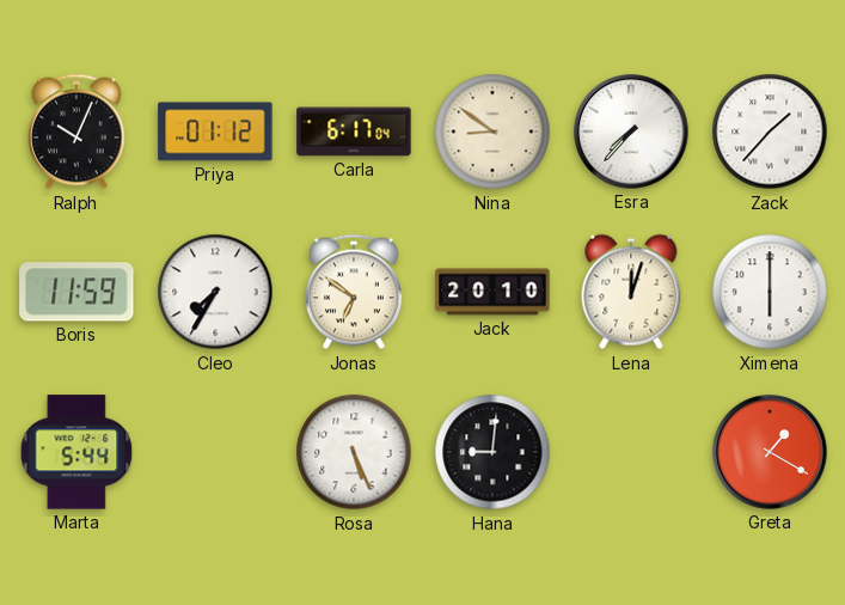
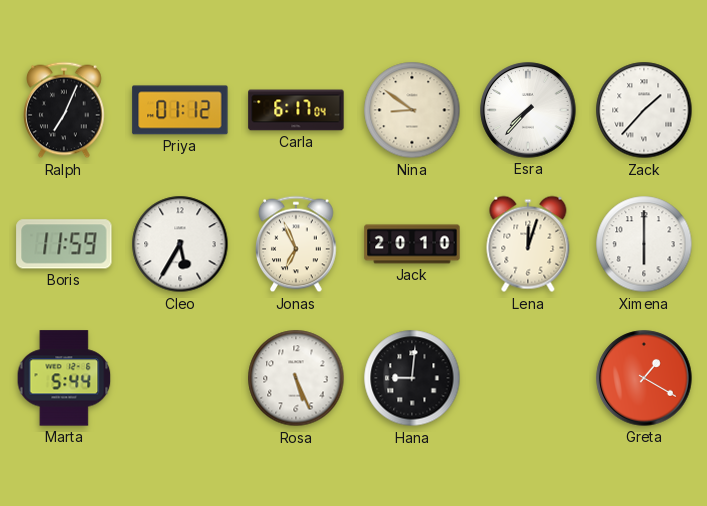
Ralph: 10:04 -> 7:04 (65, 110)
Cleo: 7:35 -> 5:35 (180, 244)
Jonas: 6:51 -> 6:56 (297, 244)
